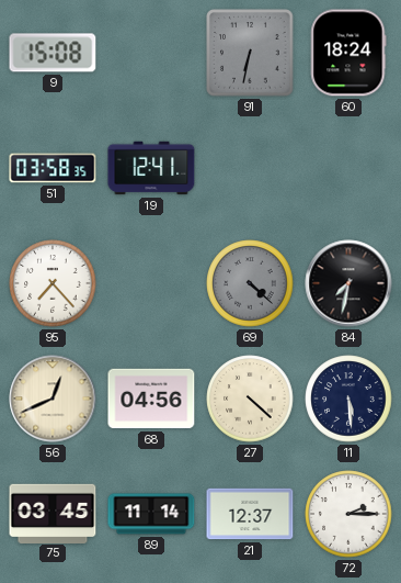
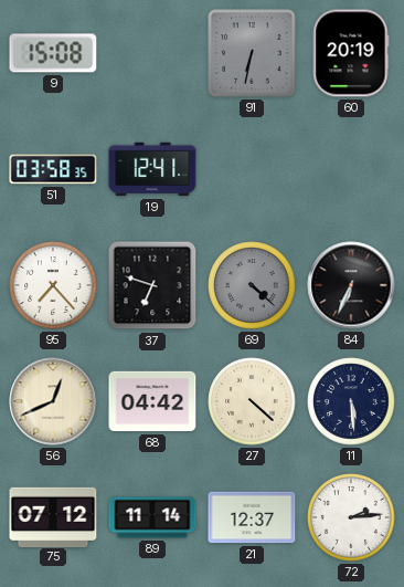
60: 18:24 -> 20:19 (351, 53)
37: none -> 6:48 (152, 285)
84: 7:32 -> 6:34 (351, 285)
68: 04:56 -> 04:42 (152, 401)
75: 03:45 -> 07:12 (53, 516)
72: 2:15 -> 2:14 (351, 517)
